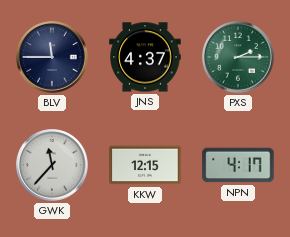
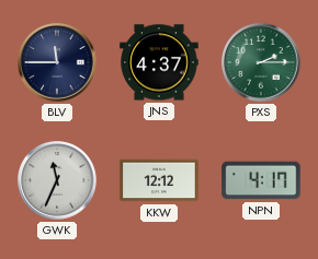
GWK: 11:37 -> 11:34 (57, 180)
KKW: 12:15 -> 12:12 (159, 180)
